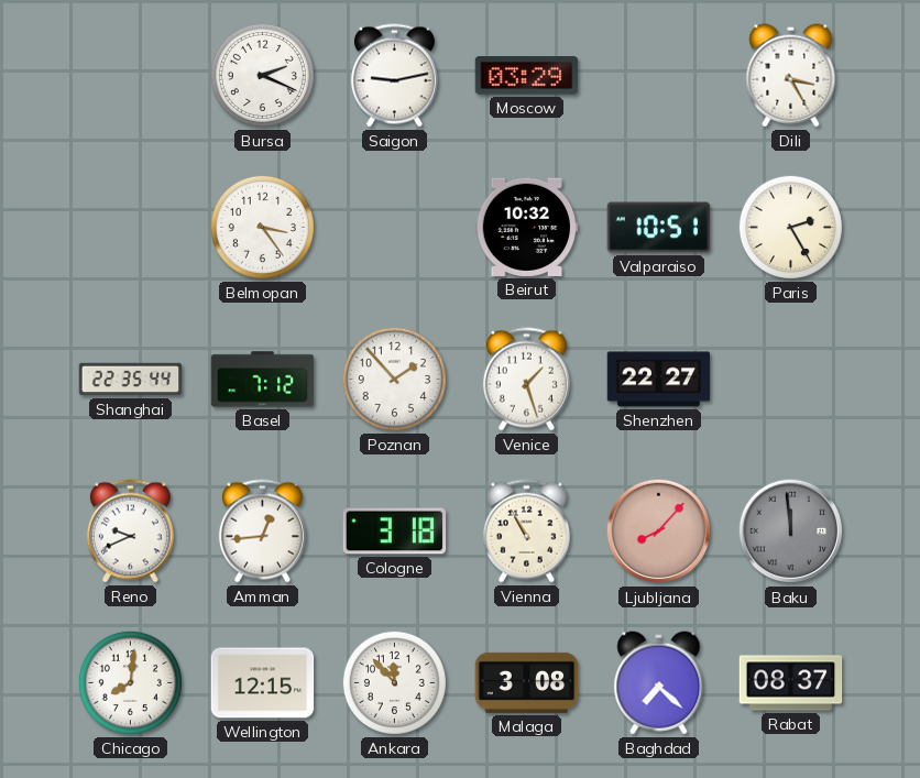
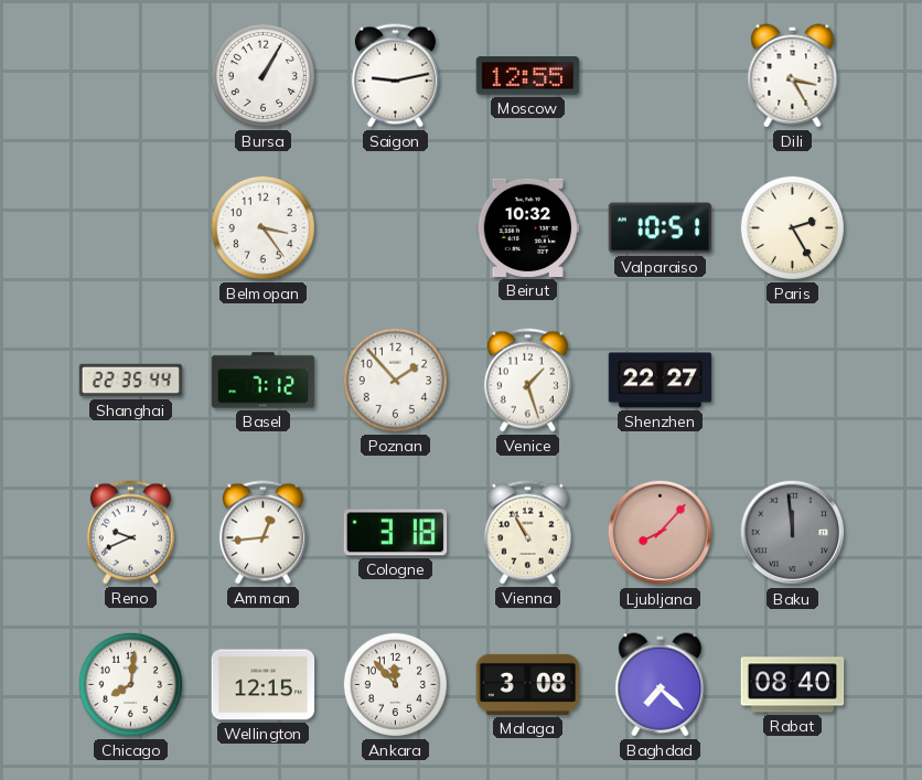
Bursa: 2:19 -> 1:05 (262, 75)
Moscow: 03:29 -> 12:55 (528, 76)
Rabat: 08:37 -> 08:40 (793, 685)
